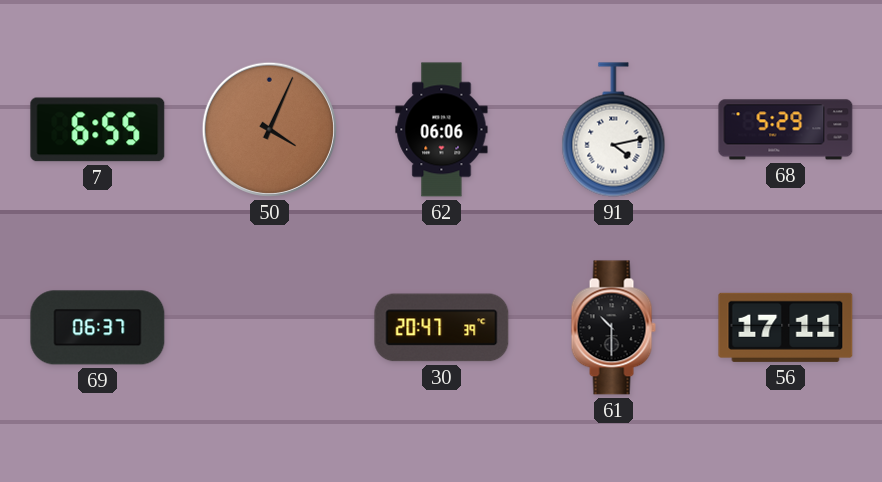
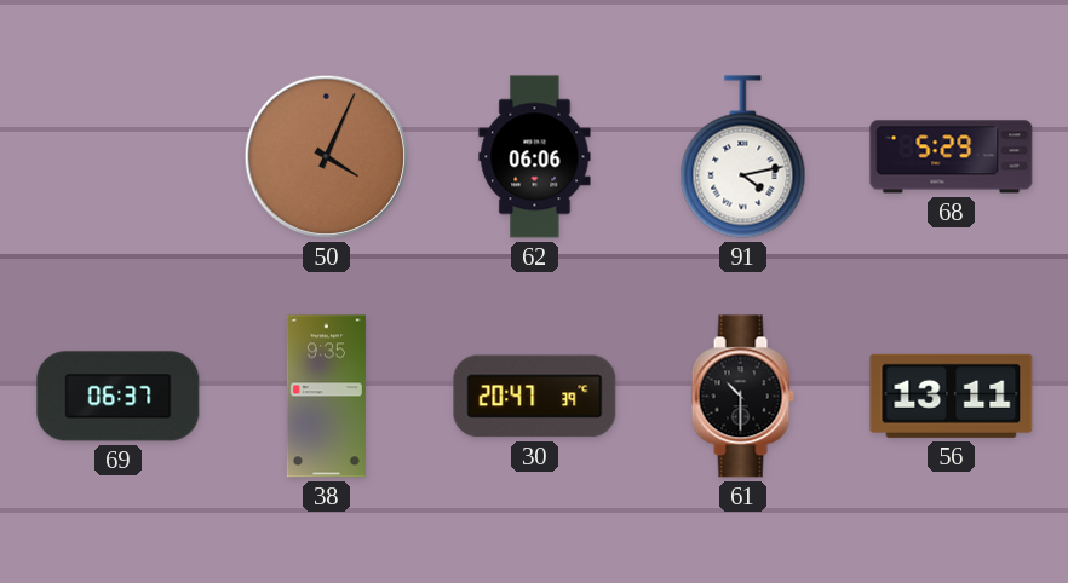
7: 6:55 -> none (98, 130)
38: none -> 9:35 (326, 397)
56: 17:11 -> 13:11 (952, 396)
